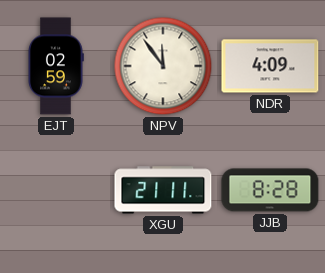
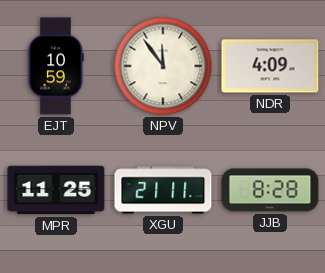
EJT: 02:59 -> 10:59 (56, 66)
MPR: none -> 11:25 (56, 190)
